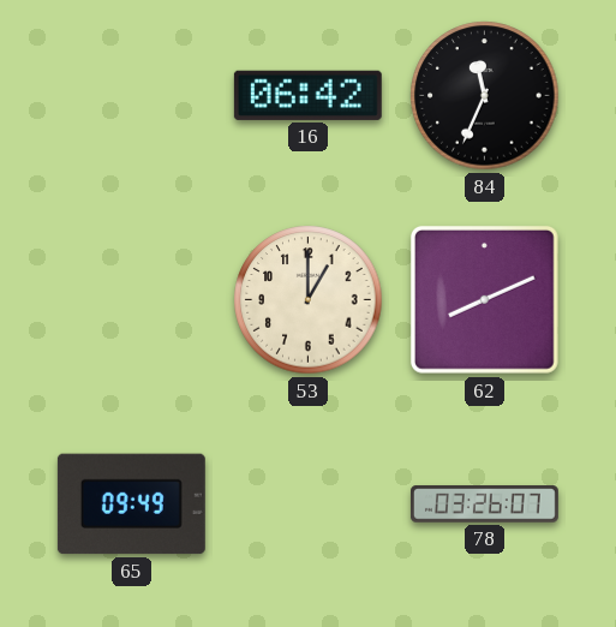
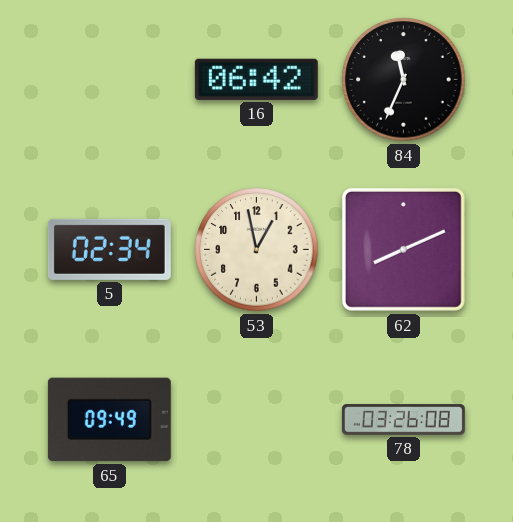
5: none -> 02:34 (109, 249)
53: 1:00 -> 12:58 (257, 250)
78: 03:26:07 -> 03:26:08 (403, 420)
